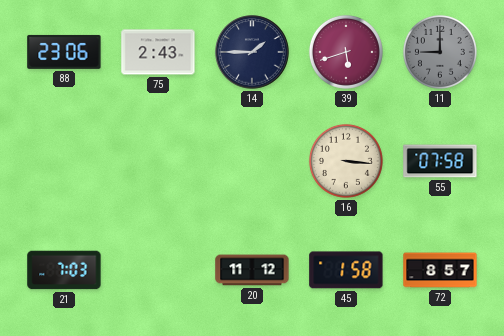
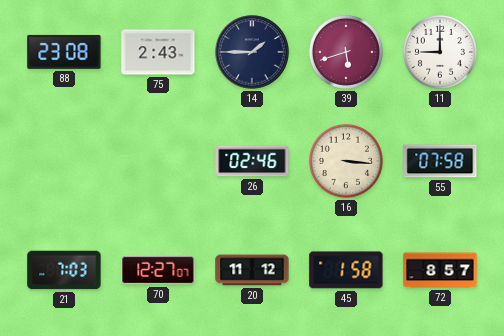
88: 23:06 -> 23:08 (64, 52)
11 dial: grey -> white (440, 52)
26: none -> 02:46 (252, 161)
70: none -> 12:27 (158, 270)
